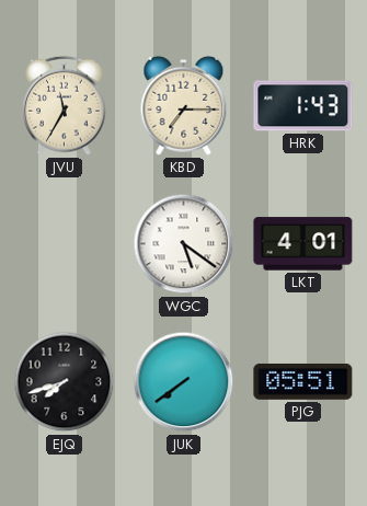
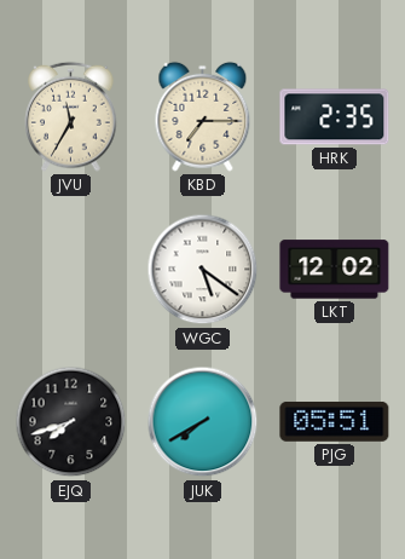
HRK: 1:43 -> 2:35 (335, 117)
LKT: 4:01 -> 12:02 (335, 270)
JUK: 7:39 -> 7:40 (203, 422)
